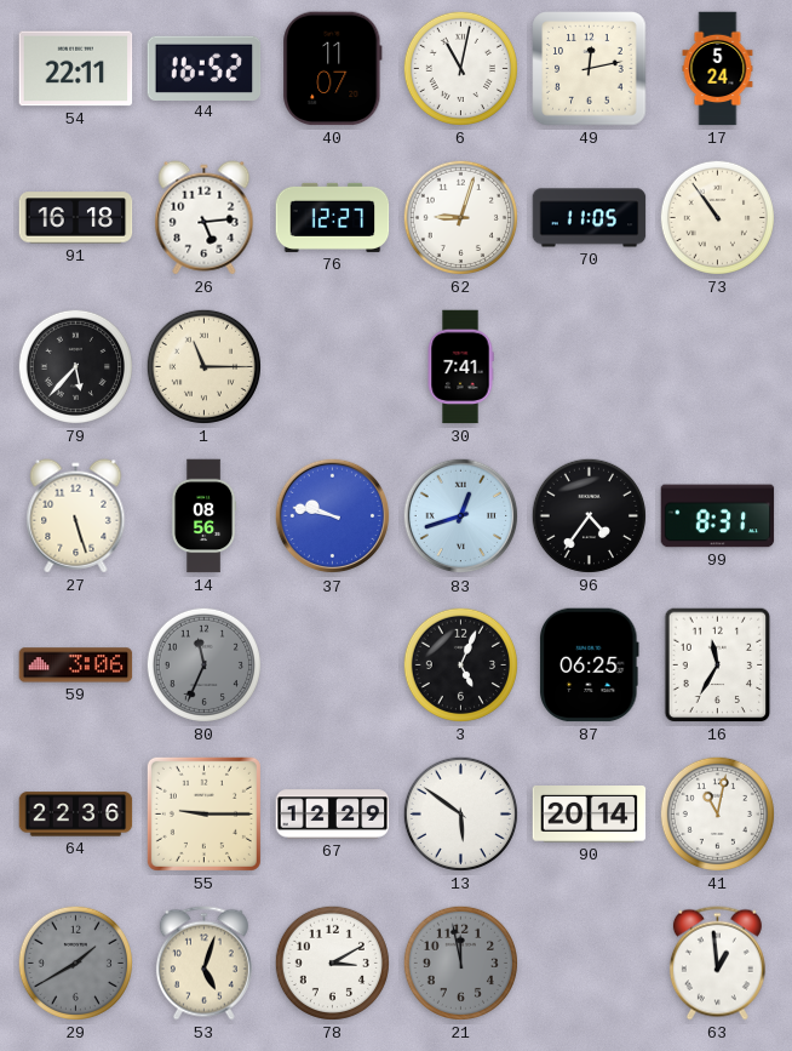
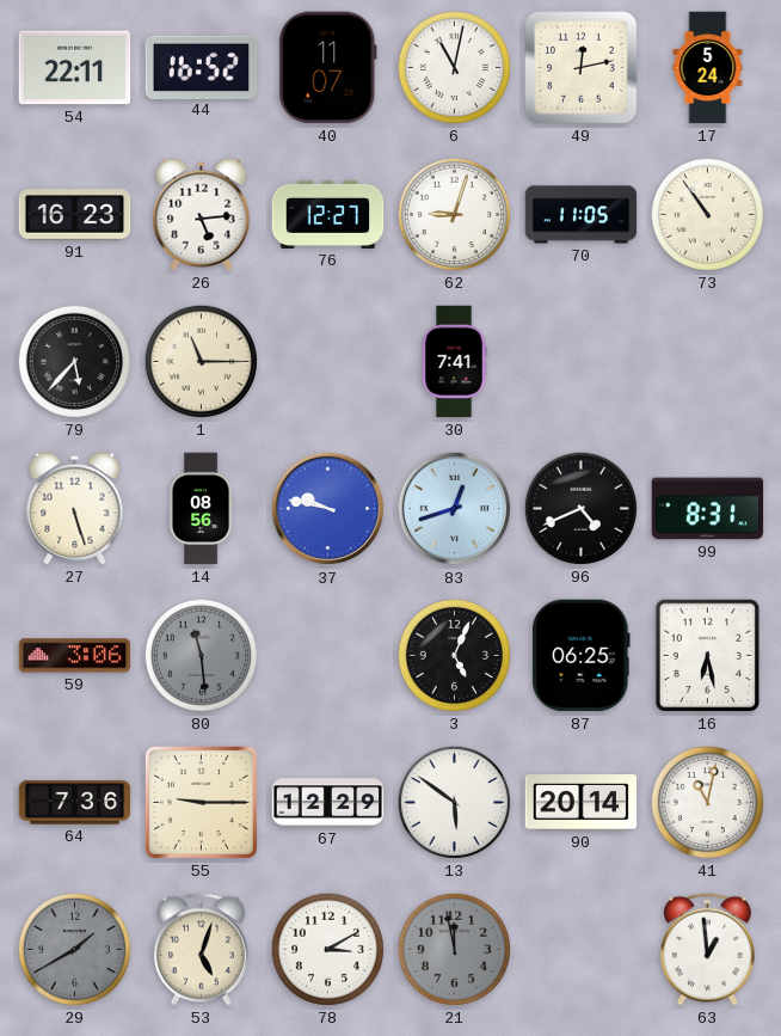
91: 16:18 -> 16:23 (75, 215)
96: 4:36 -> 4:41 (580, 508)
80: 11:34 -> 11:29 (201, 655)
16: 11:35 -> 6:28 (708, 656)
64: 22:36 -> 7:36 (75, 803)
